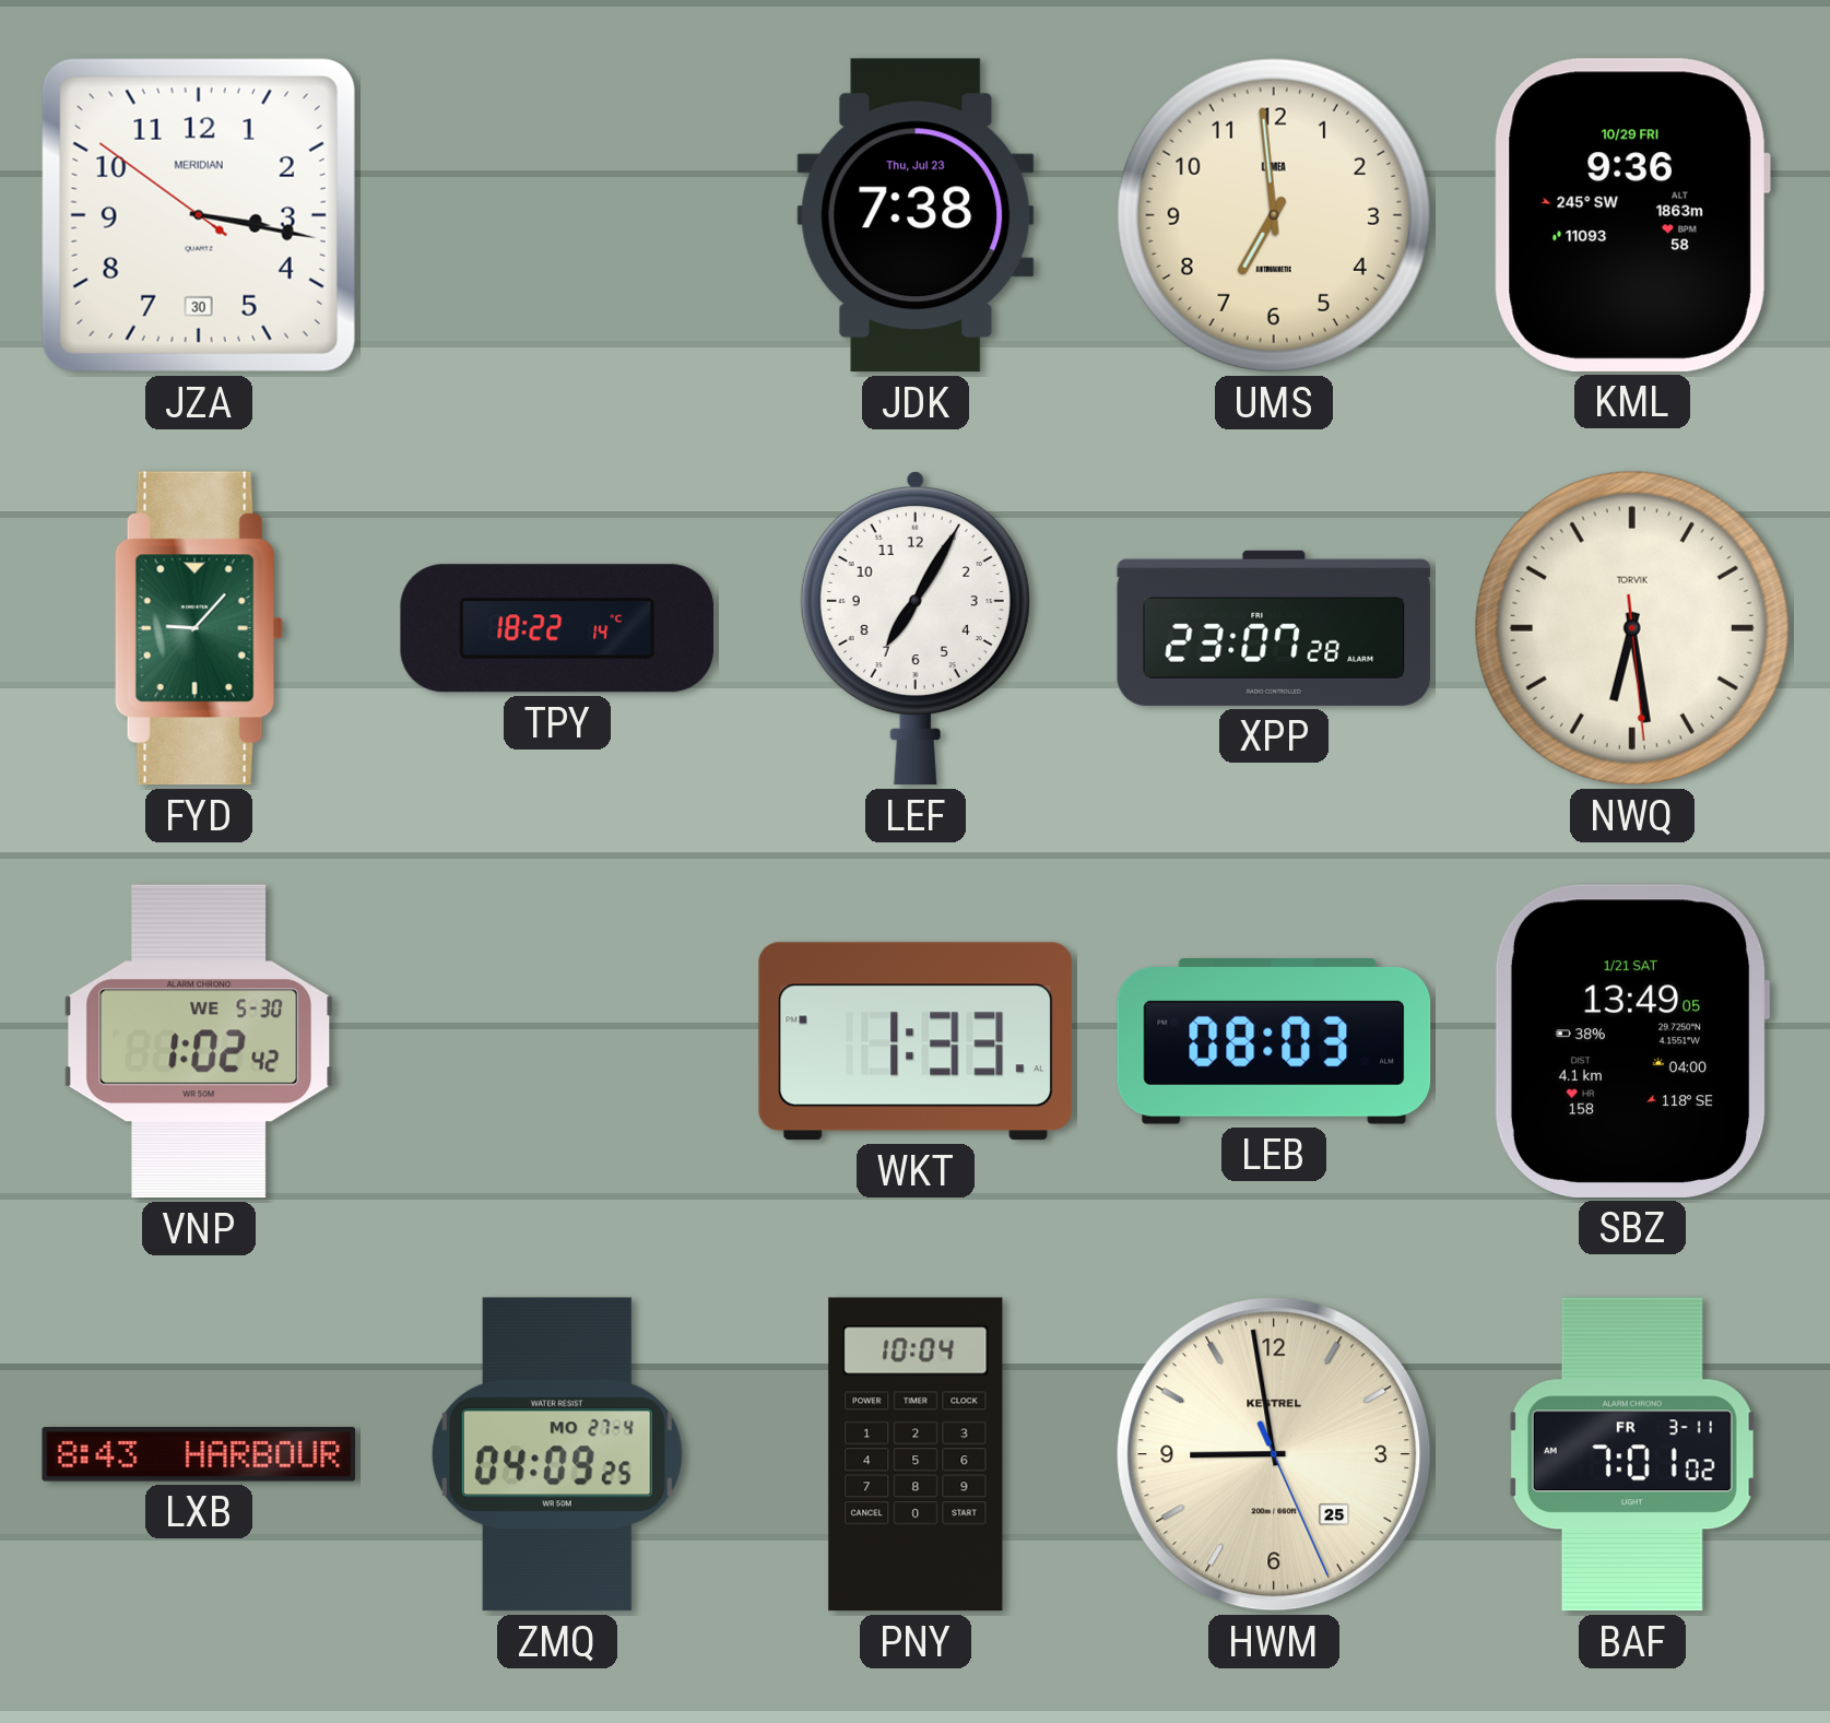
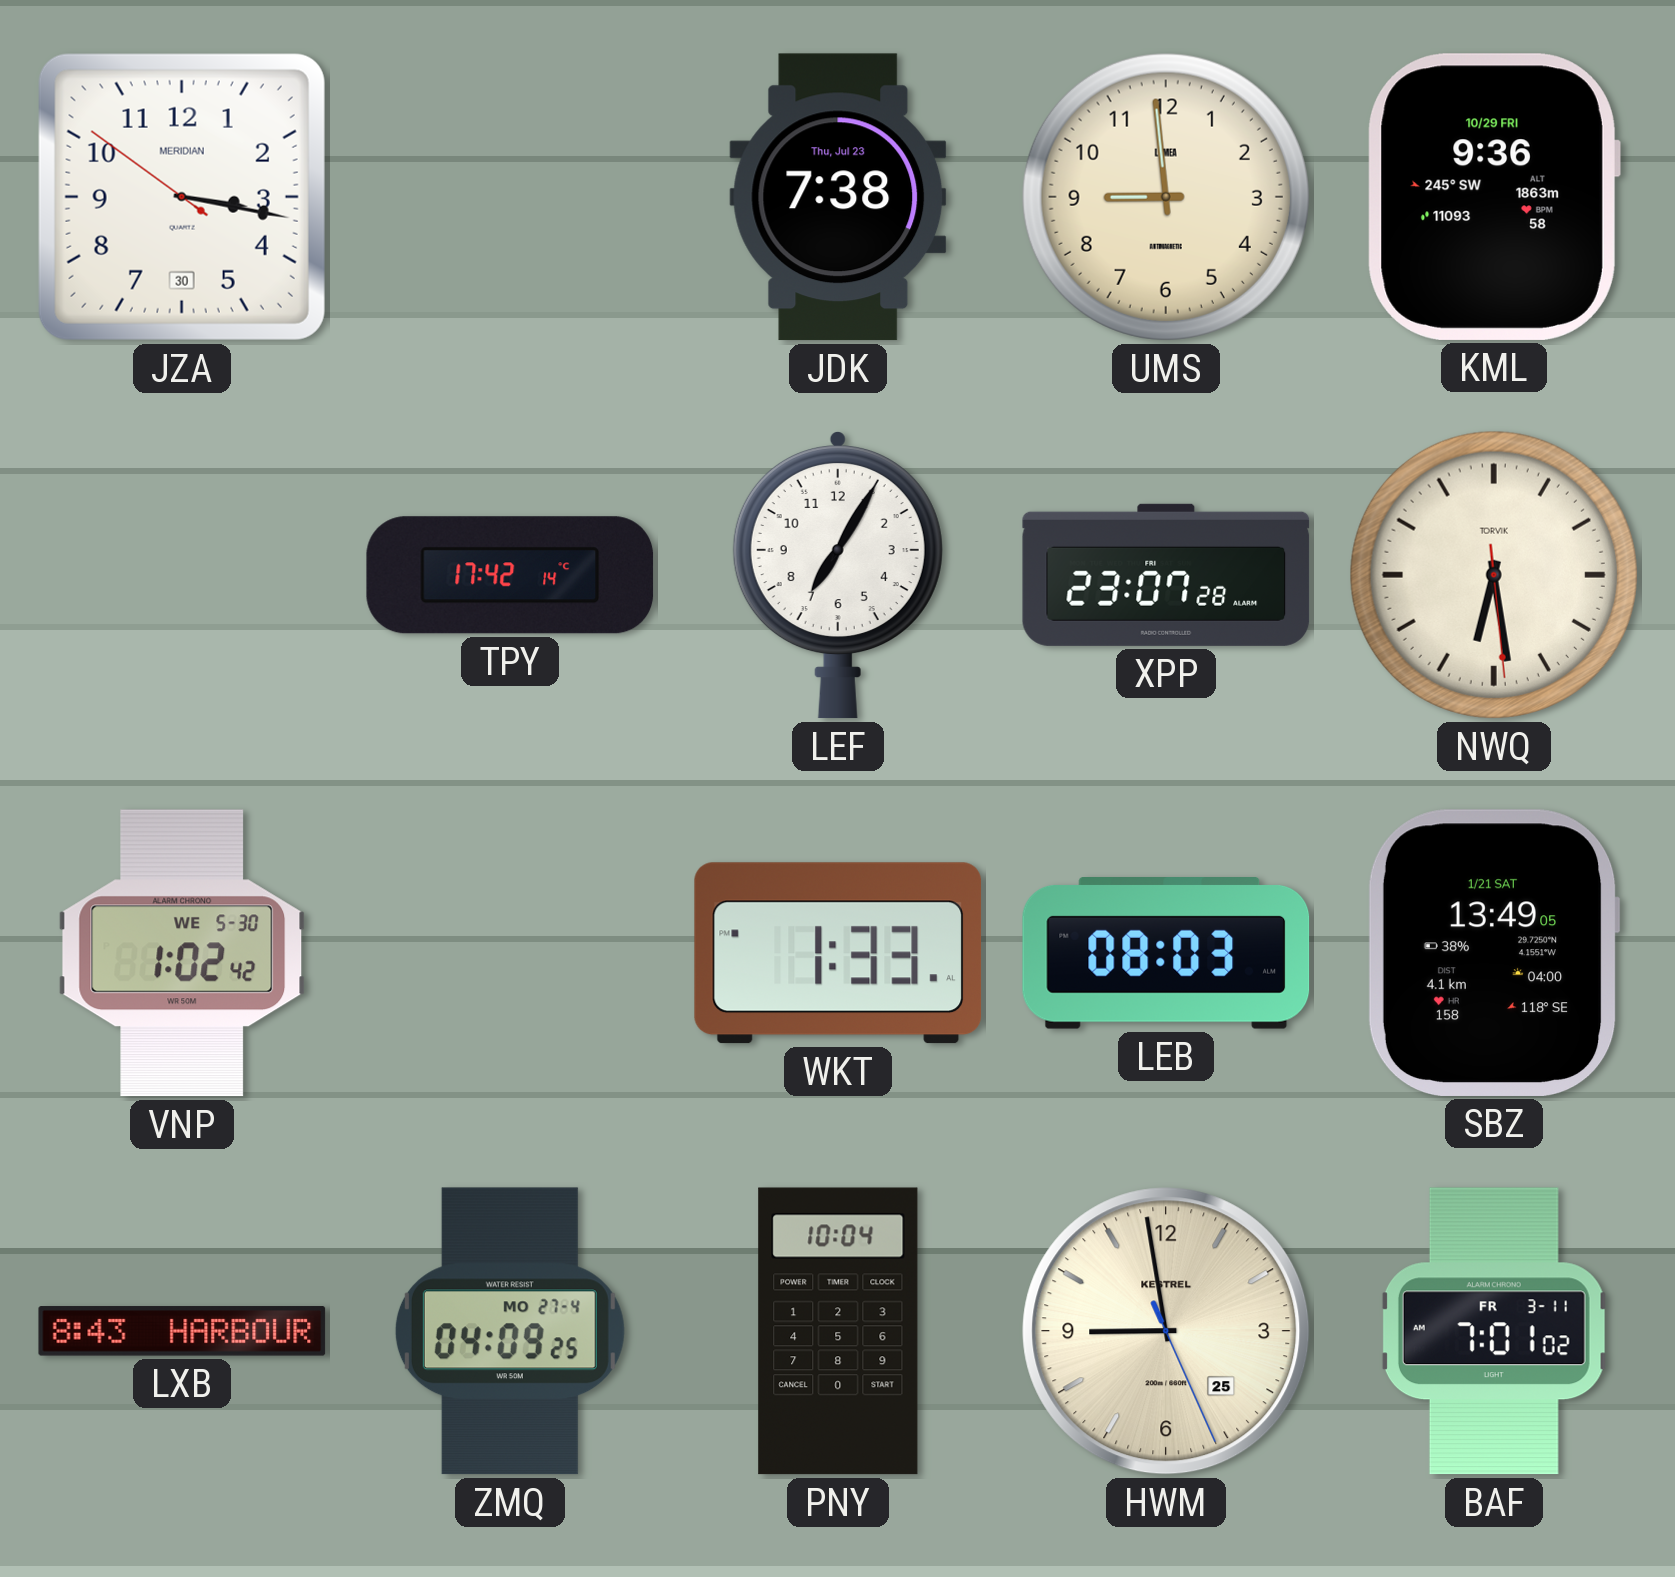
UMS: 6:59 -> 8:59 (1166, 197)
FYD: 9:07 -> none (199, 628)
TPY: 18:22 -> 17:42 (510, 575)
